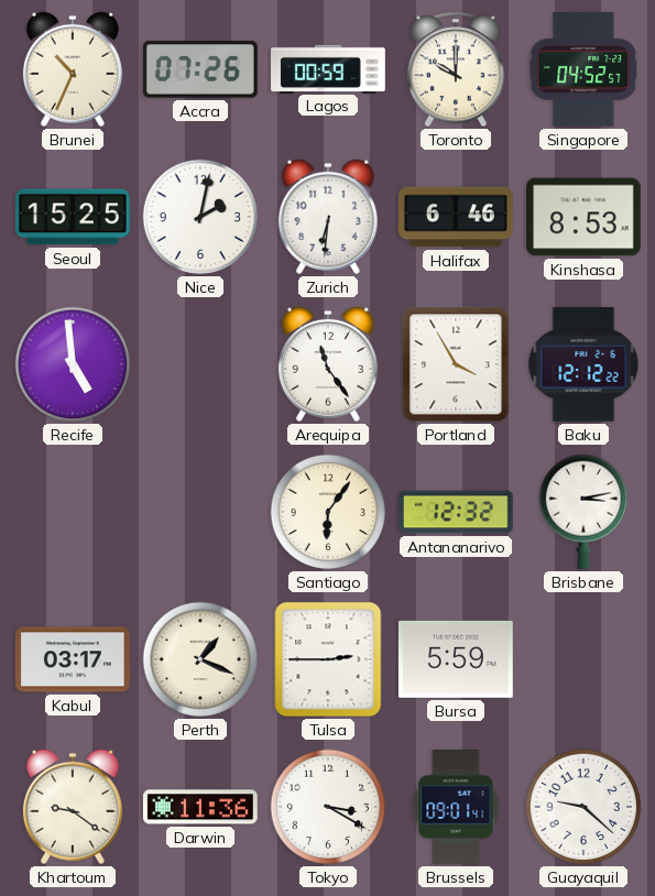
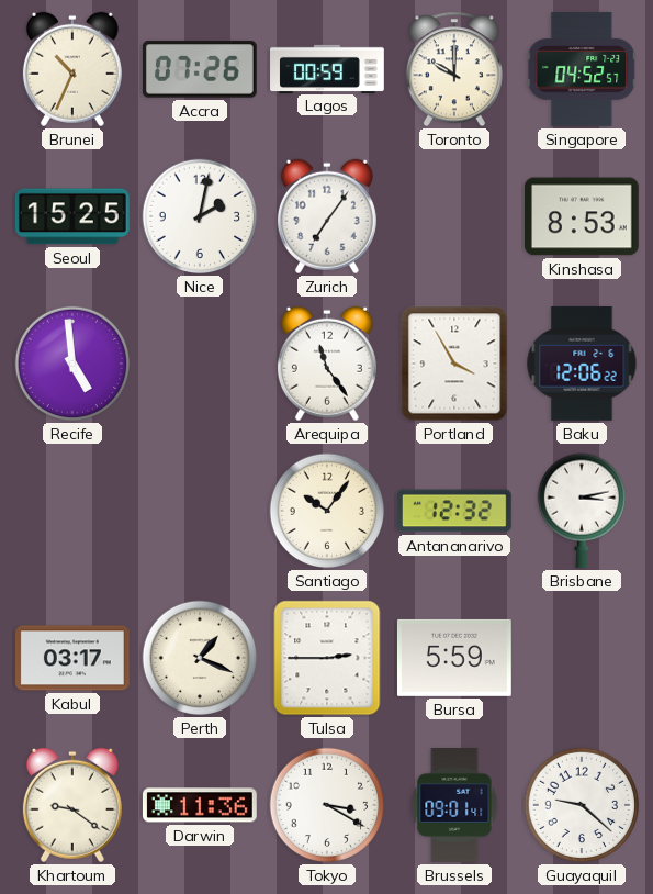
Zurich: 6:31 -> 7:06 (327, 216)
Halifax: 6:46 -> none (456, 217)
Baku: 12:12 -> 12:06 (582, 364)
Santiago: 6:06 -> 10:06 (327, 511)
